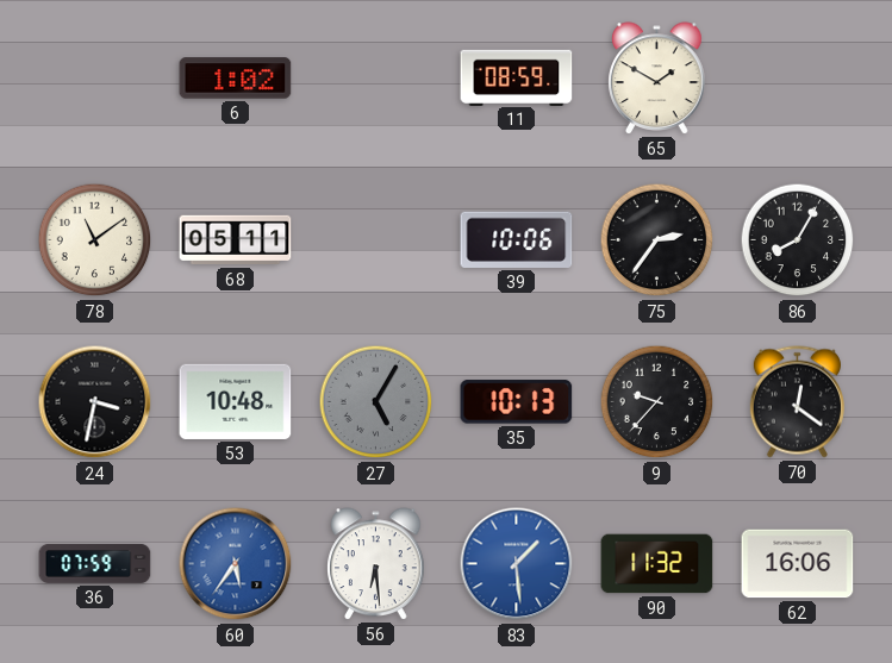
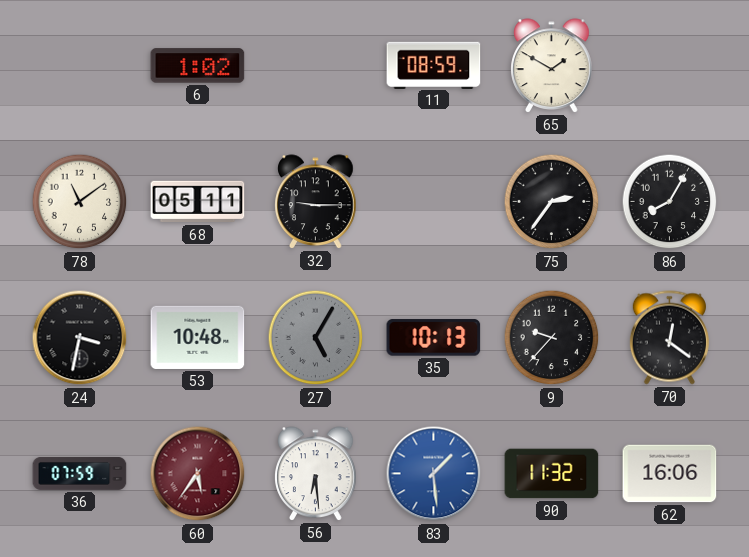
32: none -> 9:15 (316, 202)
39: 10:06 -> none (517, 239)
60 dial: blue -> burgundy (198, 474)
